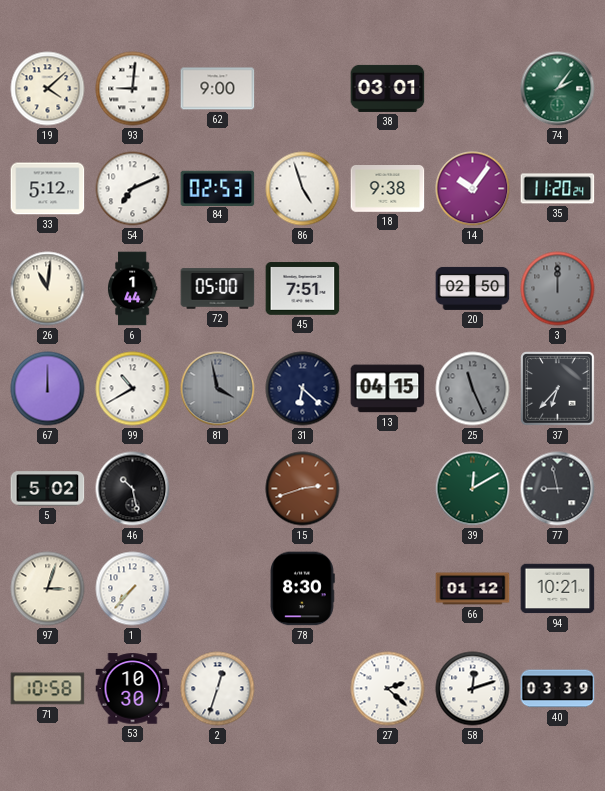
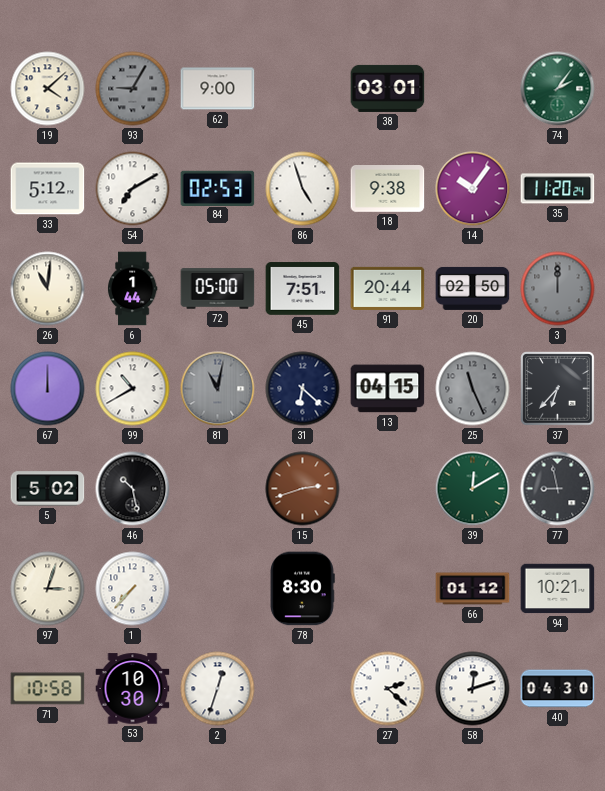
93: 9:01 -> 9:05 (133, 89)
93 dial: white -> grey (133, 89)
54: 7:11 -> 7:10 (133, 189)
91: none -> 20:44 (388, 288)
81: 3:58 -> 11:02 (218, 389)
40: 03:39 -> 04:30 (558, 689)
